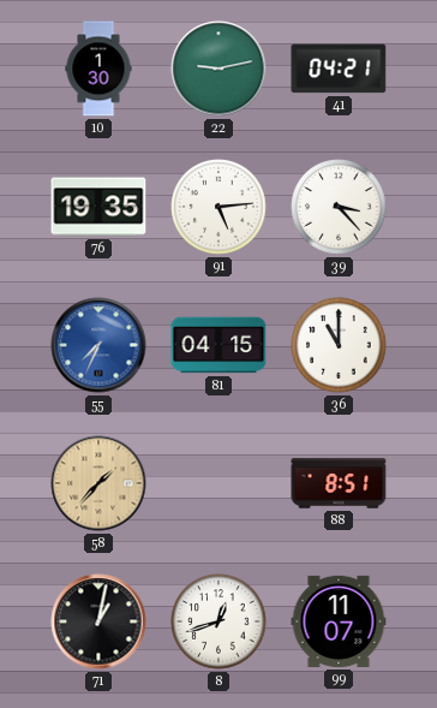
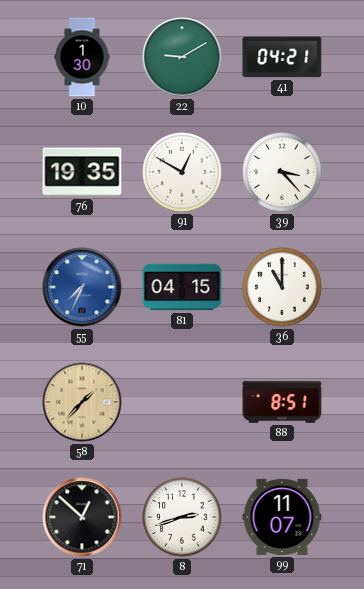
22: 9:13 -> 9:10 (182, 57)
91: 5:14 -> 12:50 (182, 172)
71: 1:02 -> 12:52 (82, 517)
8: 12:42 -> 2:42 (182, 517)
